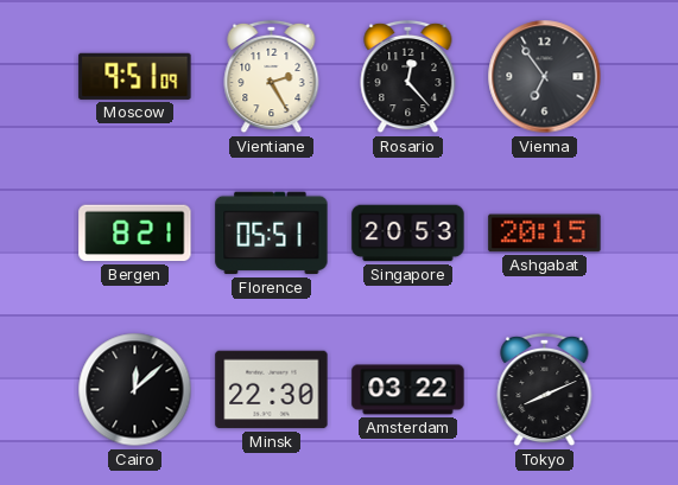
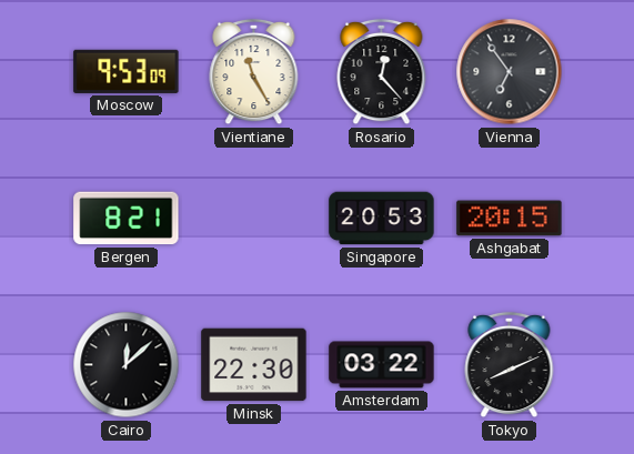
Moscow: 9:51 -> 9:53 (127, 71)
Vientiane: 2:25 -> 11:25 (254, 72)
Florence: 05:51 -> none (272, 234)
